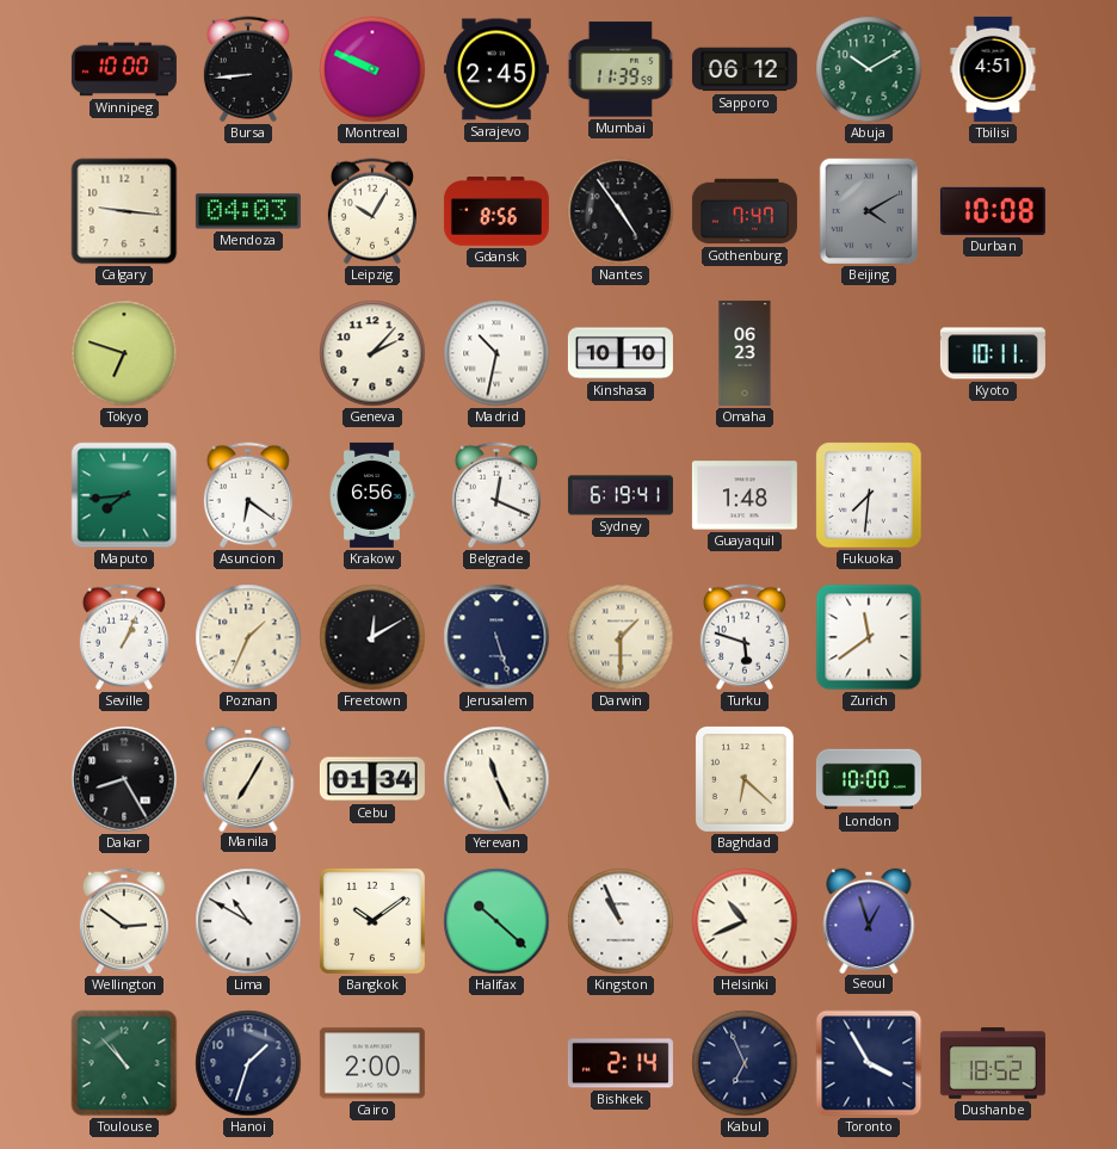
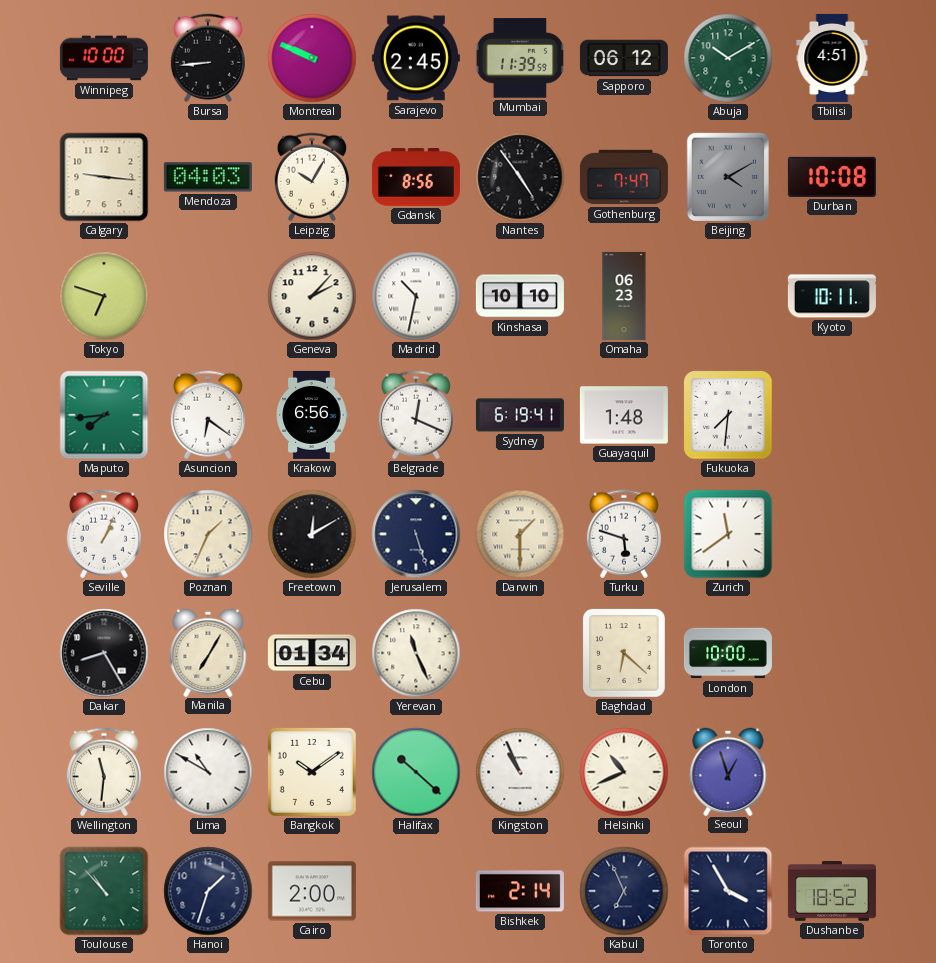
Wellington: 2:51 -> 11:31 (104, 772)
